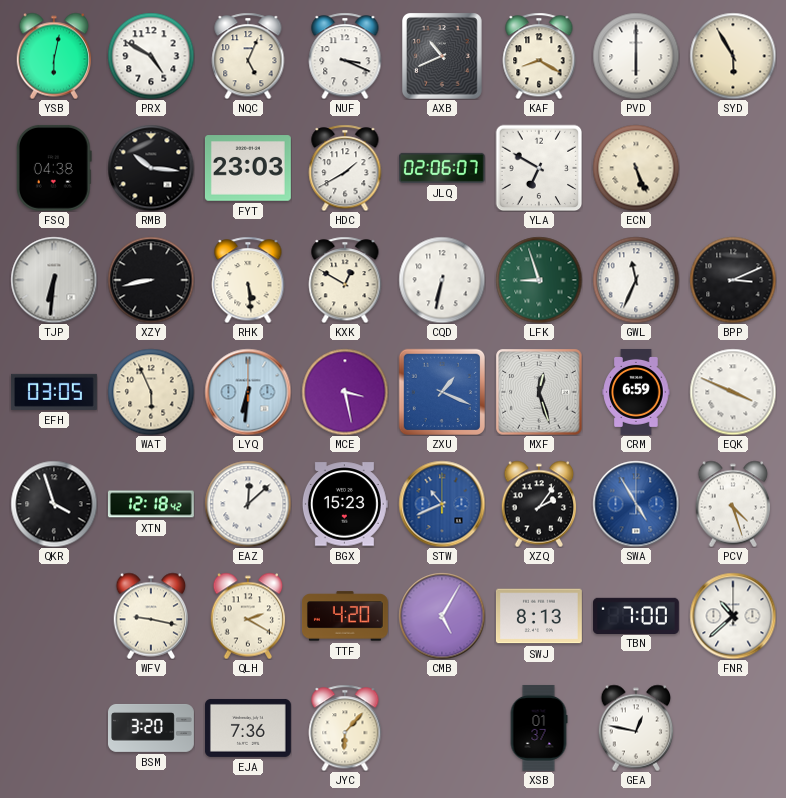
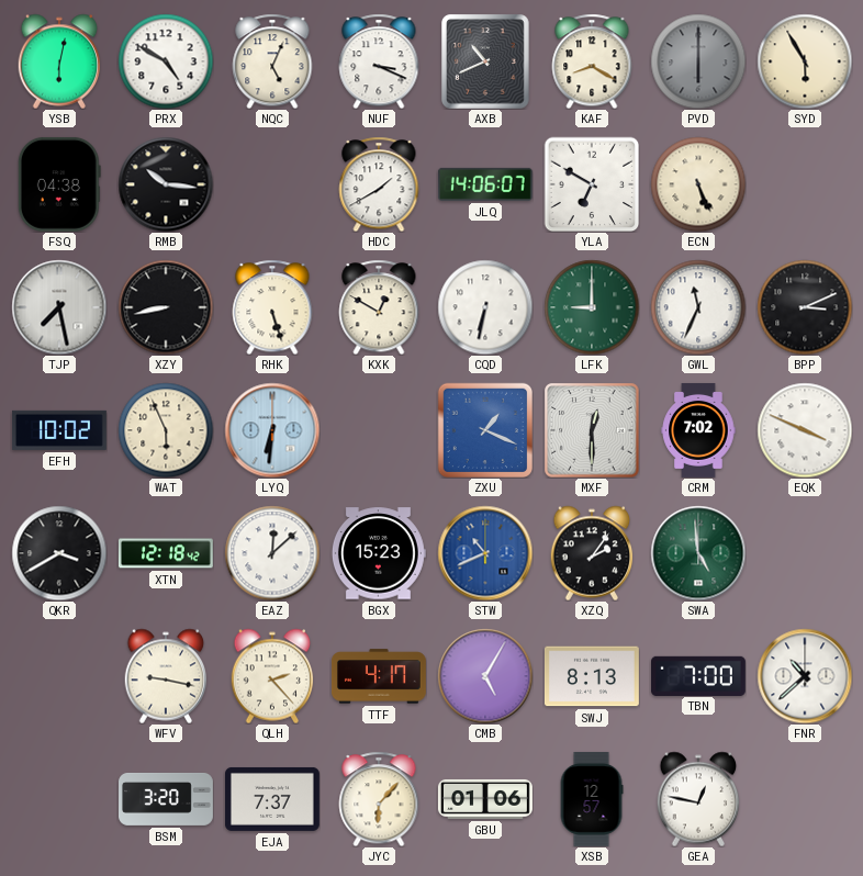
PVD dial: white -> grey (698, 61)
FYT: 23:03 -> none (248, 168)
JLQ: 02:06 -> 14:06 (485, 184)
TJP: 6:31 -> 7:28 (59, 307)
RHK: 5:29 -> 5:27 (272, 307)
LFK: 8:57 -> 9:00 (592, 307)
EFH: 03:05 -> 10:02 (59, 430)
MCE: 3:28 -> none (345, 392)
MXF: 12:27 -> 12:30 (592, 430)
CRM: 6:59 -> 7:02 (698, 430)
QKR: 3:57 -> 3:40 (59, 553)
SWA: 4:55 -> 4:59 (698, 553)
SWA dial: blue -> green (698, 553)
PCV: 4:27 -> none (733, 504)
QLH: 2:20 -> 2:23 (272, 676)
TTF: 4:20 -> 4:17 (379, 676)
EJA: 7:36 -> 7:37 (272, 799)
GBU: none -> 01:06 (485, 799)
XSB: 01:37 -> 12:57 (592, 799)
